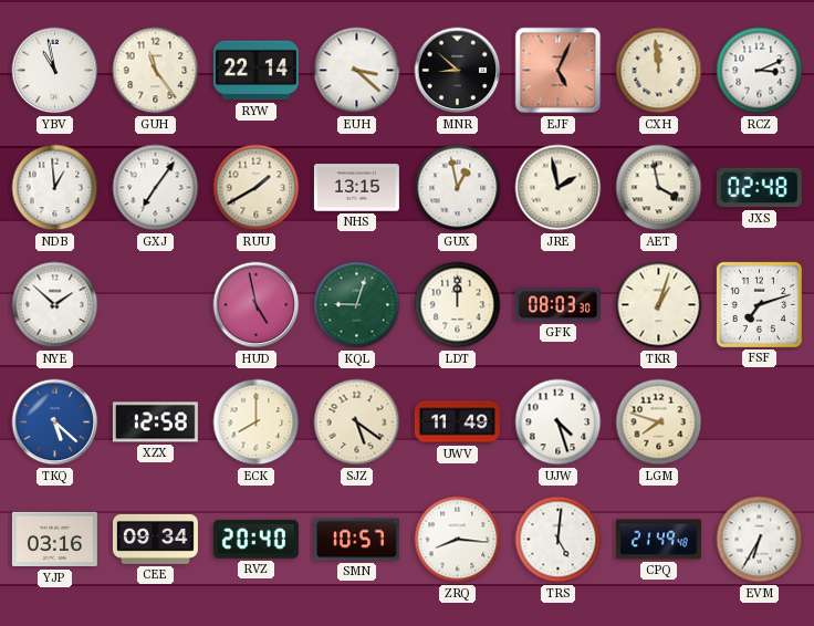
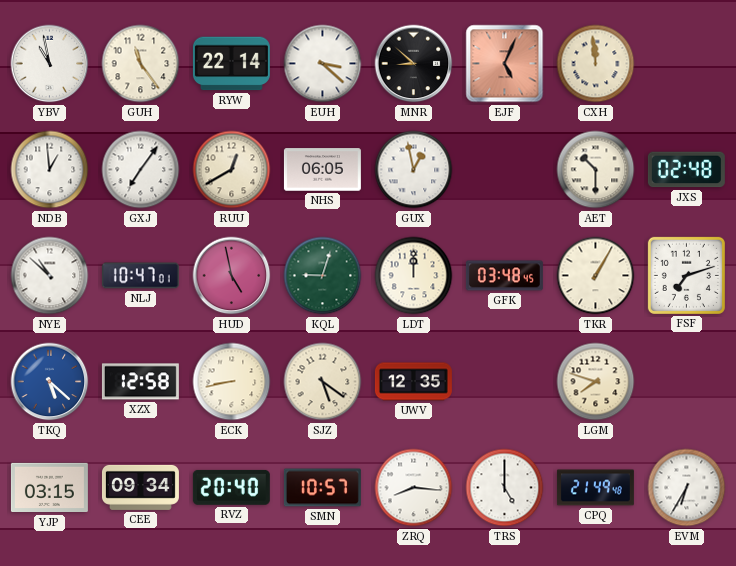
RCZ: 3:11 -> none (760, 71)
RUU: 1:40 -> 12:40 (232, 170)
NHS: 13:15 -> 06:05 (322, 170)
JRE: 1:58 -> none (559, 188)
AET: 3:58 -> 10:30 (596, 170)
NYE: 1:52 -> 10:52 (50, 276)
NLJ: none -> 10:47 (140, 276)
GFK: 08:03 -> 03:48 (504, 276)
TKR: 1:03 -> 1:05 (596, 276)
ECK: 8:00 -> 8:43 (232, 382)
UWV: 11:49 -> 12:35 (413, 382)
UJW: 4:27 -> none (559, 422)
YJP: 03:16 -> 03:15 (49, 488)
TRS: 5:01 -> 5:00 (505, 488)
